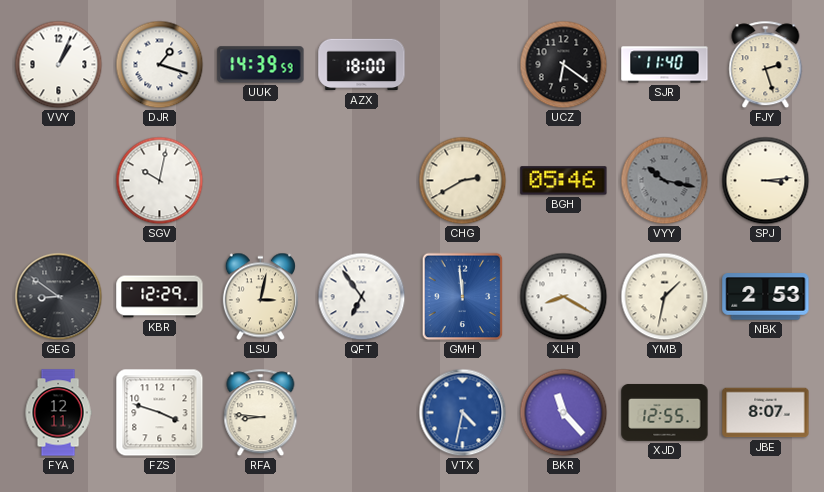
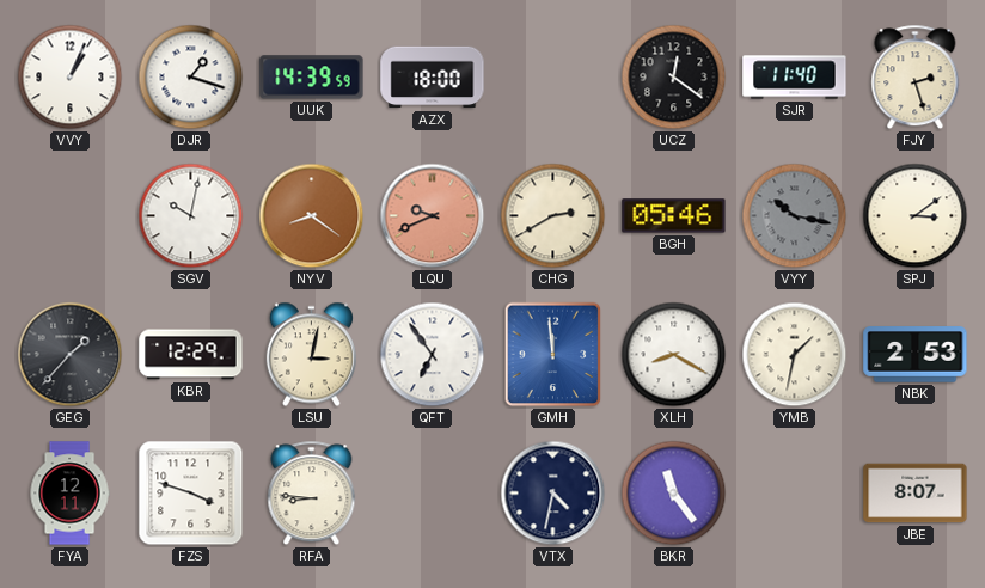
UCZ: 6:21 -> 12:21 (674, 78)
NYV: none -> 8:21 (312, 216)
LQU: none -> 9:41 (433, 216)
SPJ: 3:14 -> 3:09 (916, 216)
GEG: 8:51 -> 1:37 (71, 355)
VTX dial: blue -> navy (553, 494)
BKR: 11:23 -> 11:24 (674, 494)
XJD: 12:55 -> none (665, 412)
